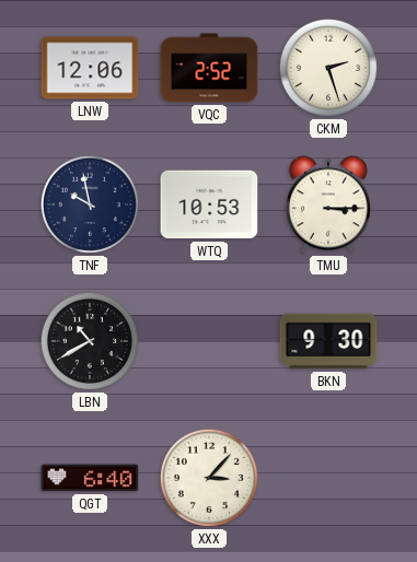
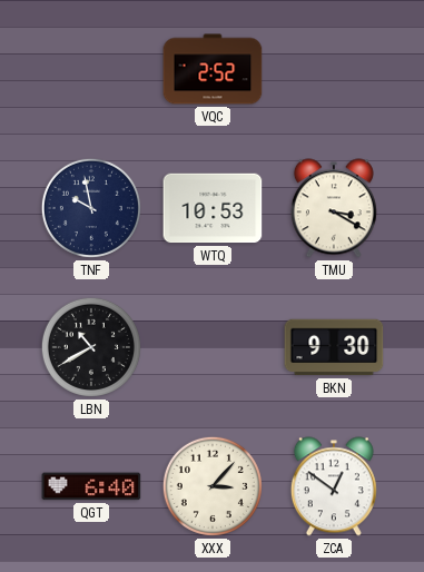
LNW: 12:06 -> none (90, 68)
CKM: 2:27 -> none (328, 68)
TMU: 3:15 -> 3:20 (334, 208)
ZCA: none -> 12:51 (334, 486)
